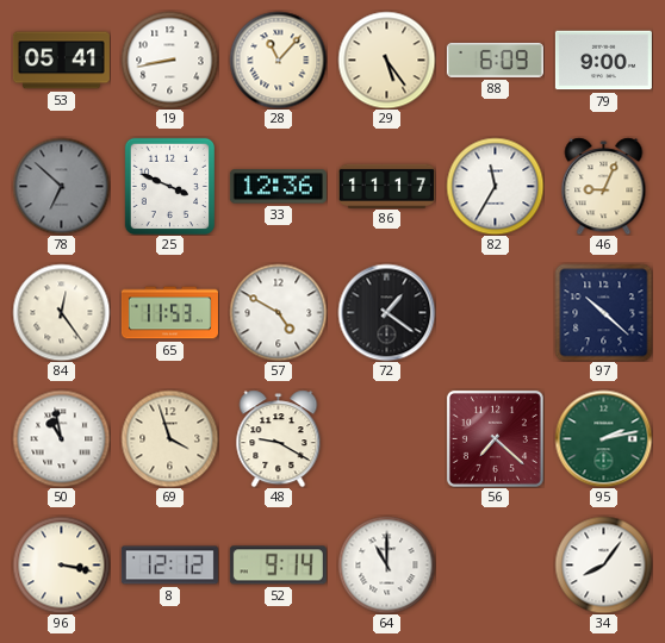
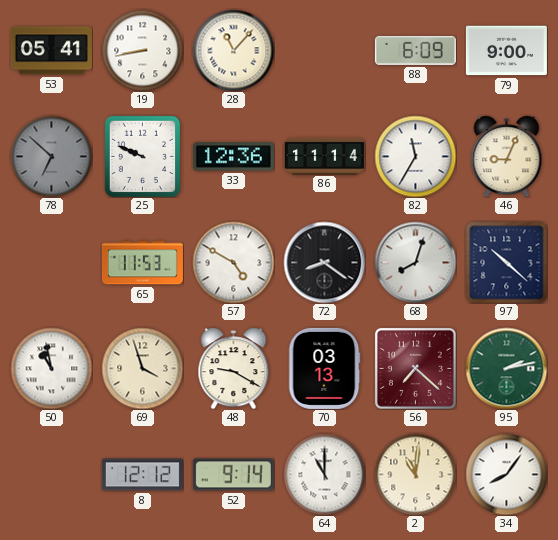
29: 5:24 -> none (386, 60)
25: 3:49 -> 9:49 (142, 156)
86: 11:17 -> 11:14 (324, 156)
84: 12:24 -> none (61, 312)
72: 1:21 -> 8:21 (324, 262)
68: none -> 8:03 (415, 262)
70: none -> 03:13 (324, 368)
96: 3:17 -> none (61, 564)
2: none -> 11:01 (415, 474)
